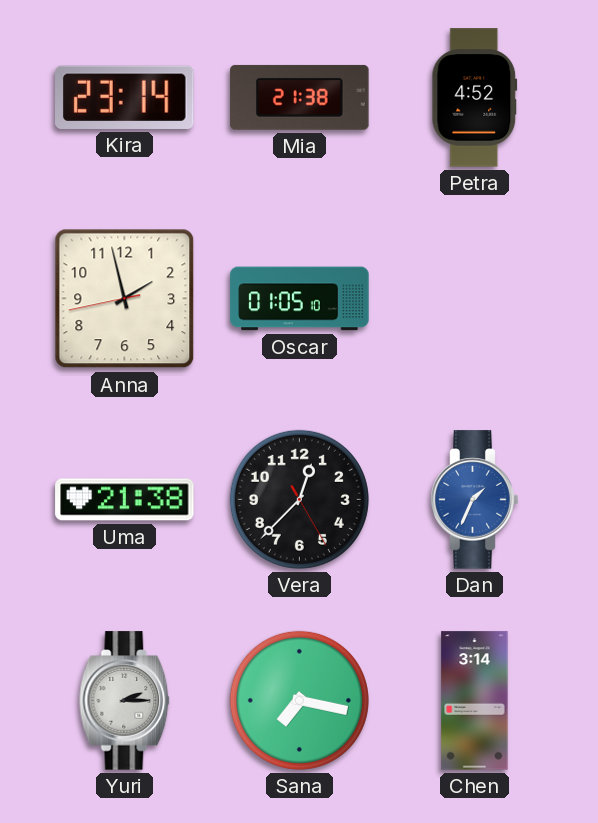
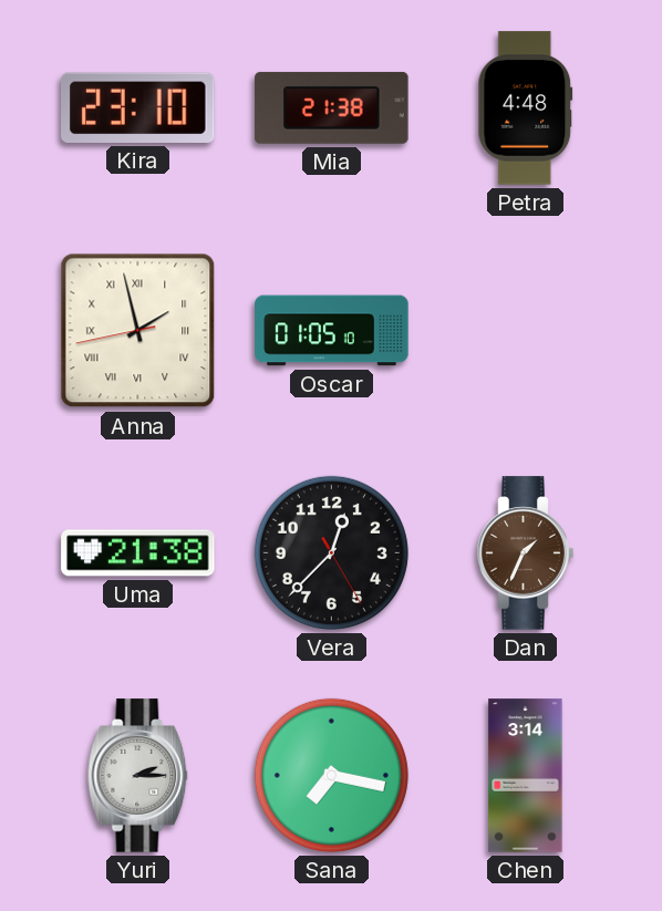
Kira: 23:14 -> 23:10 (138, 107)
Petra: 4:52 -> 4:48 (526, 108)
Anna numerals: Arabic -> Roman (138, 331)
Dan dial: blue -> brown (526, 553)
